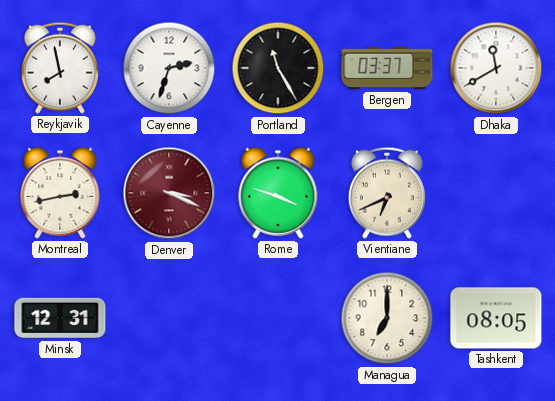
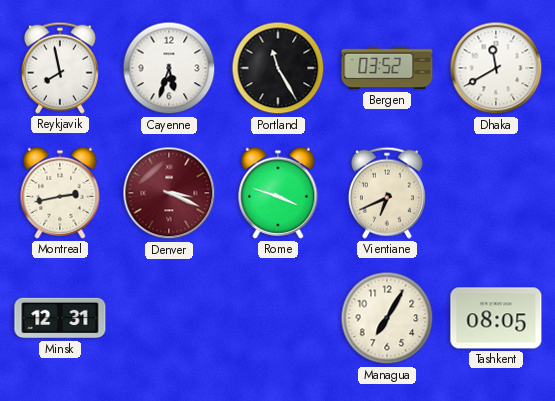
Cayenne: 2:33 -> 5:33 (169, 68)
Bergen: 03:37 -> 03:52 (387, 68)
Managua: 7:00 -> 7:05 (387, 318)
